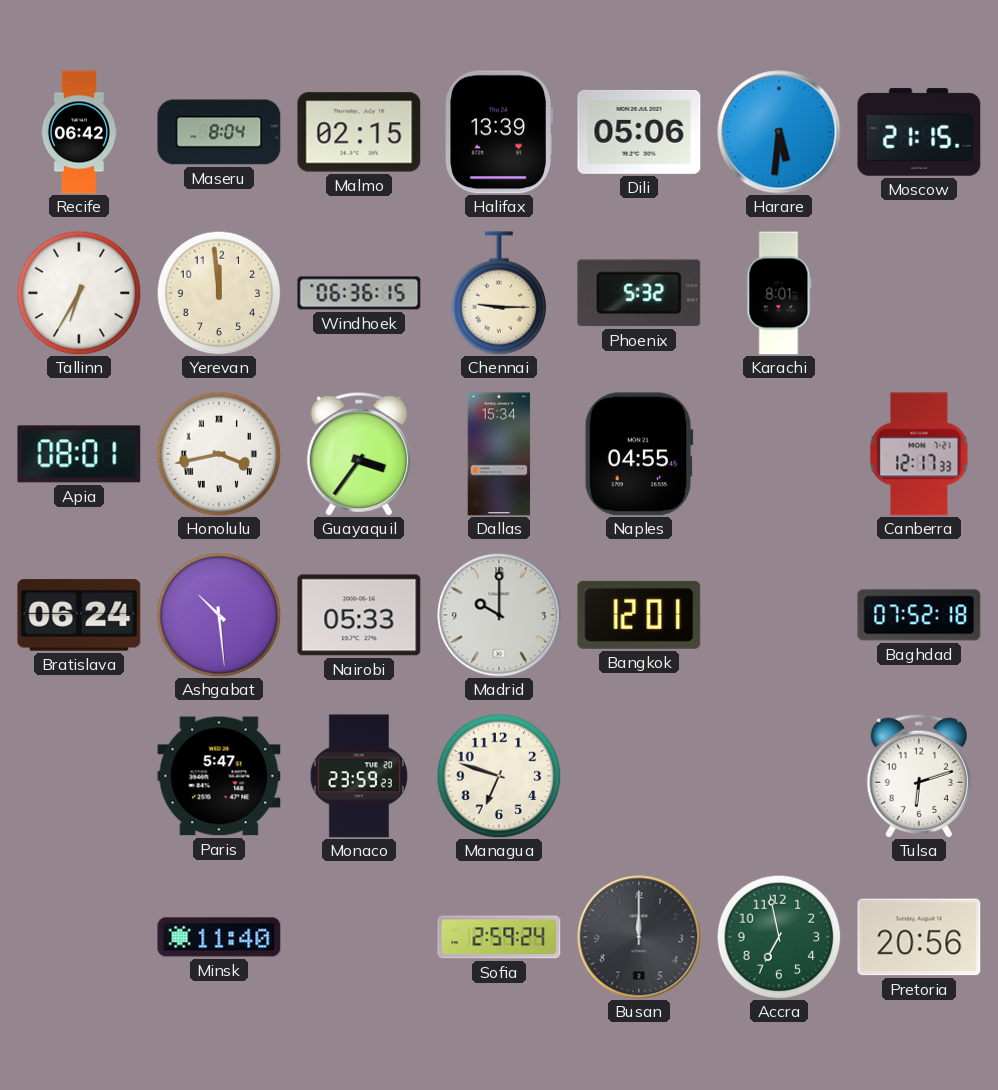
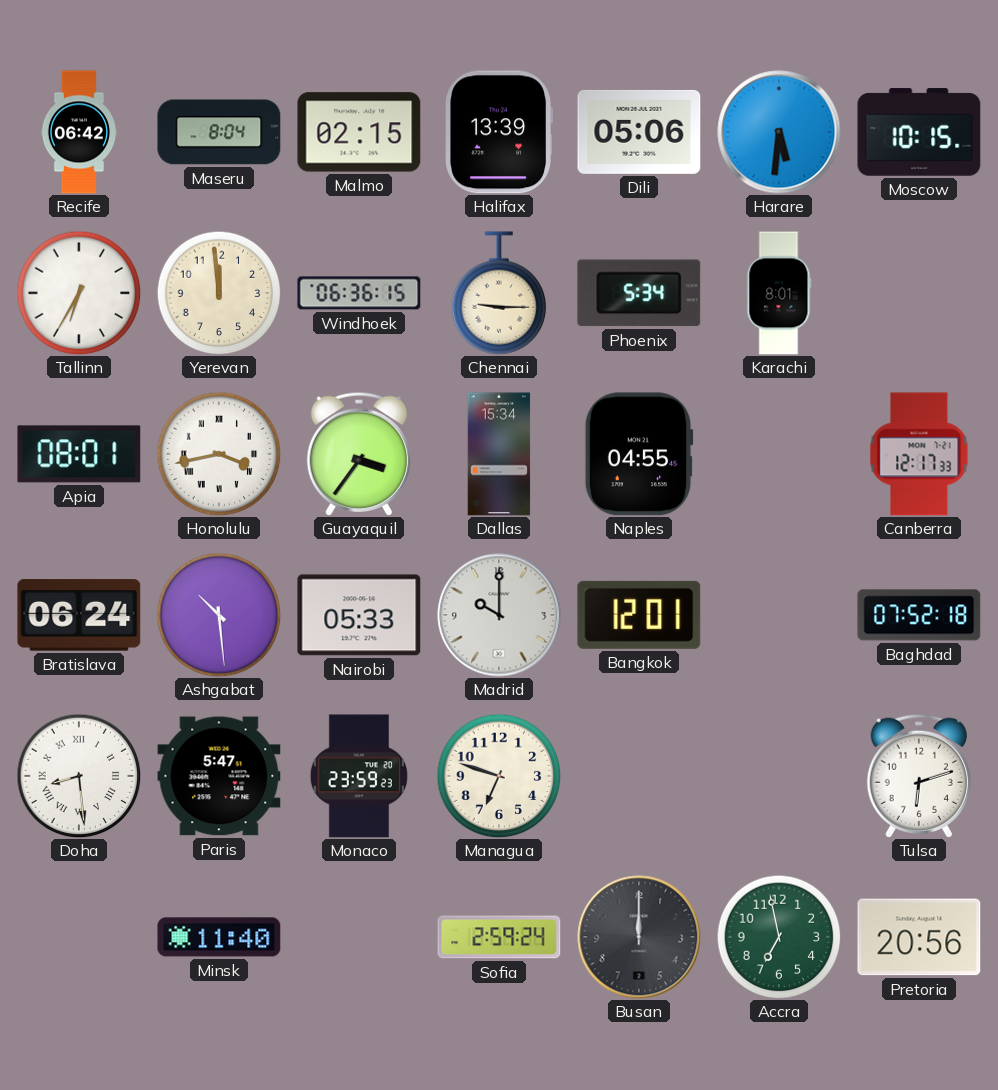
Moscow: 21:15 -> 10:15 (919, 132)
Phoenix: 5:32 -> 5:34 (639, 293)
Doha: none -> 8:29 (79, 776)
